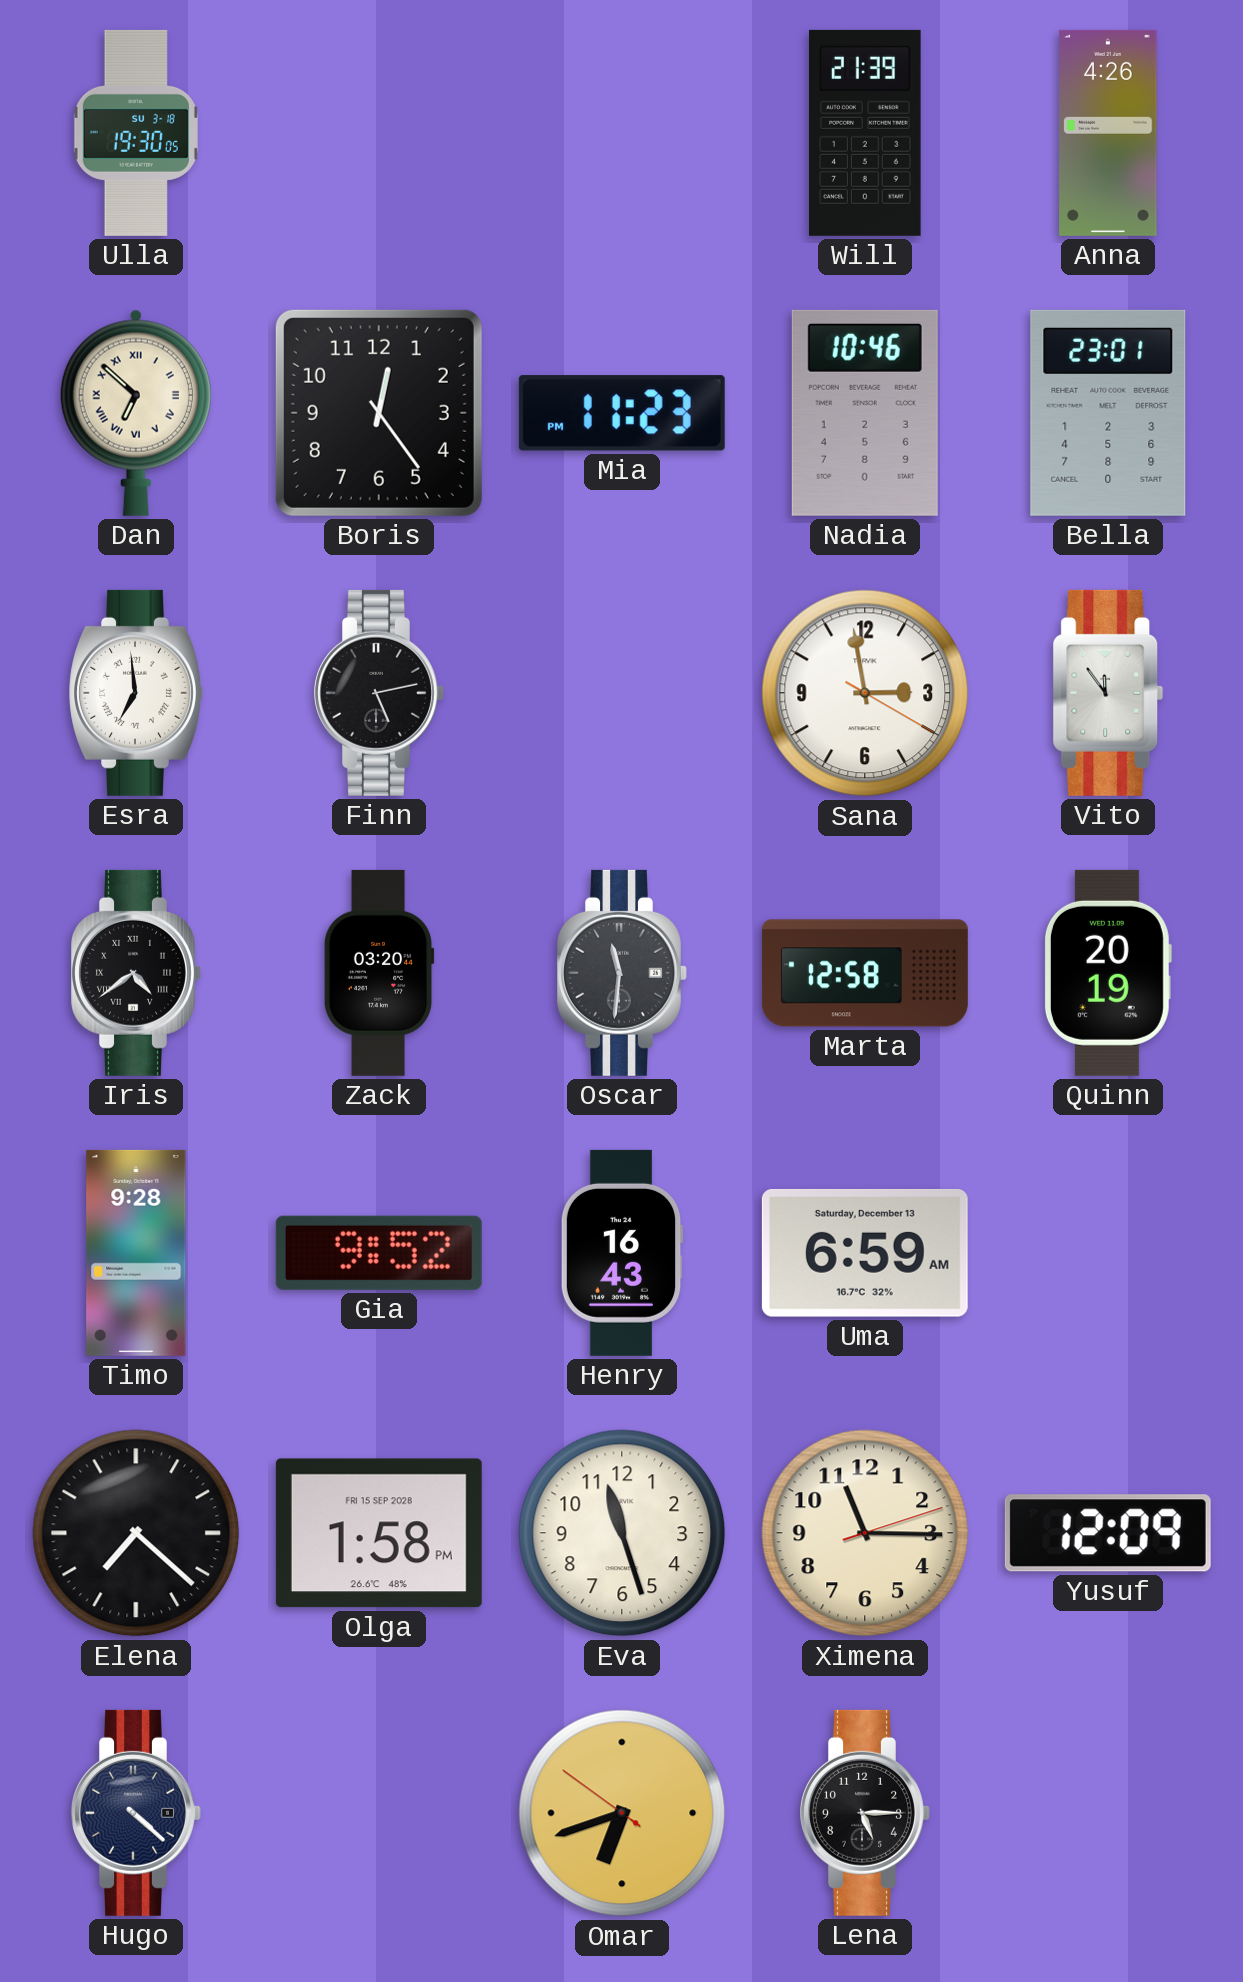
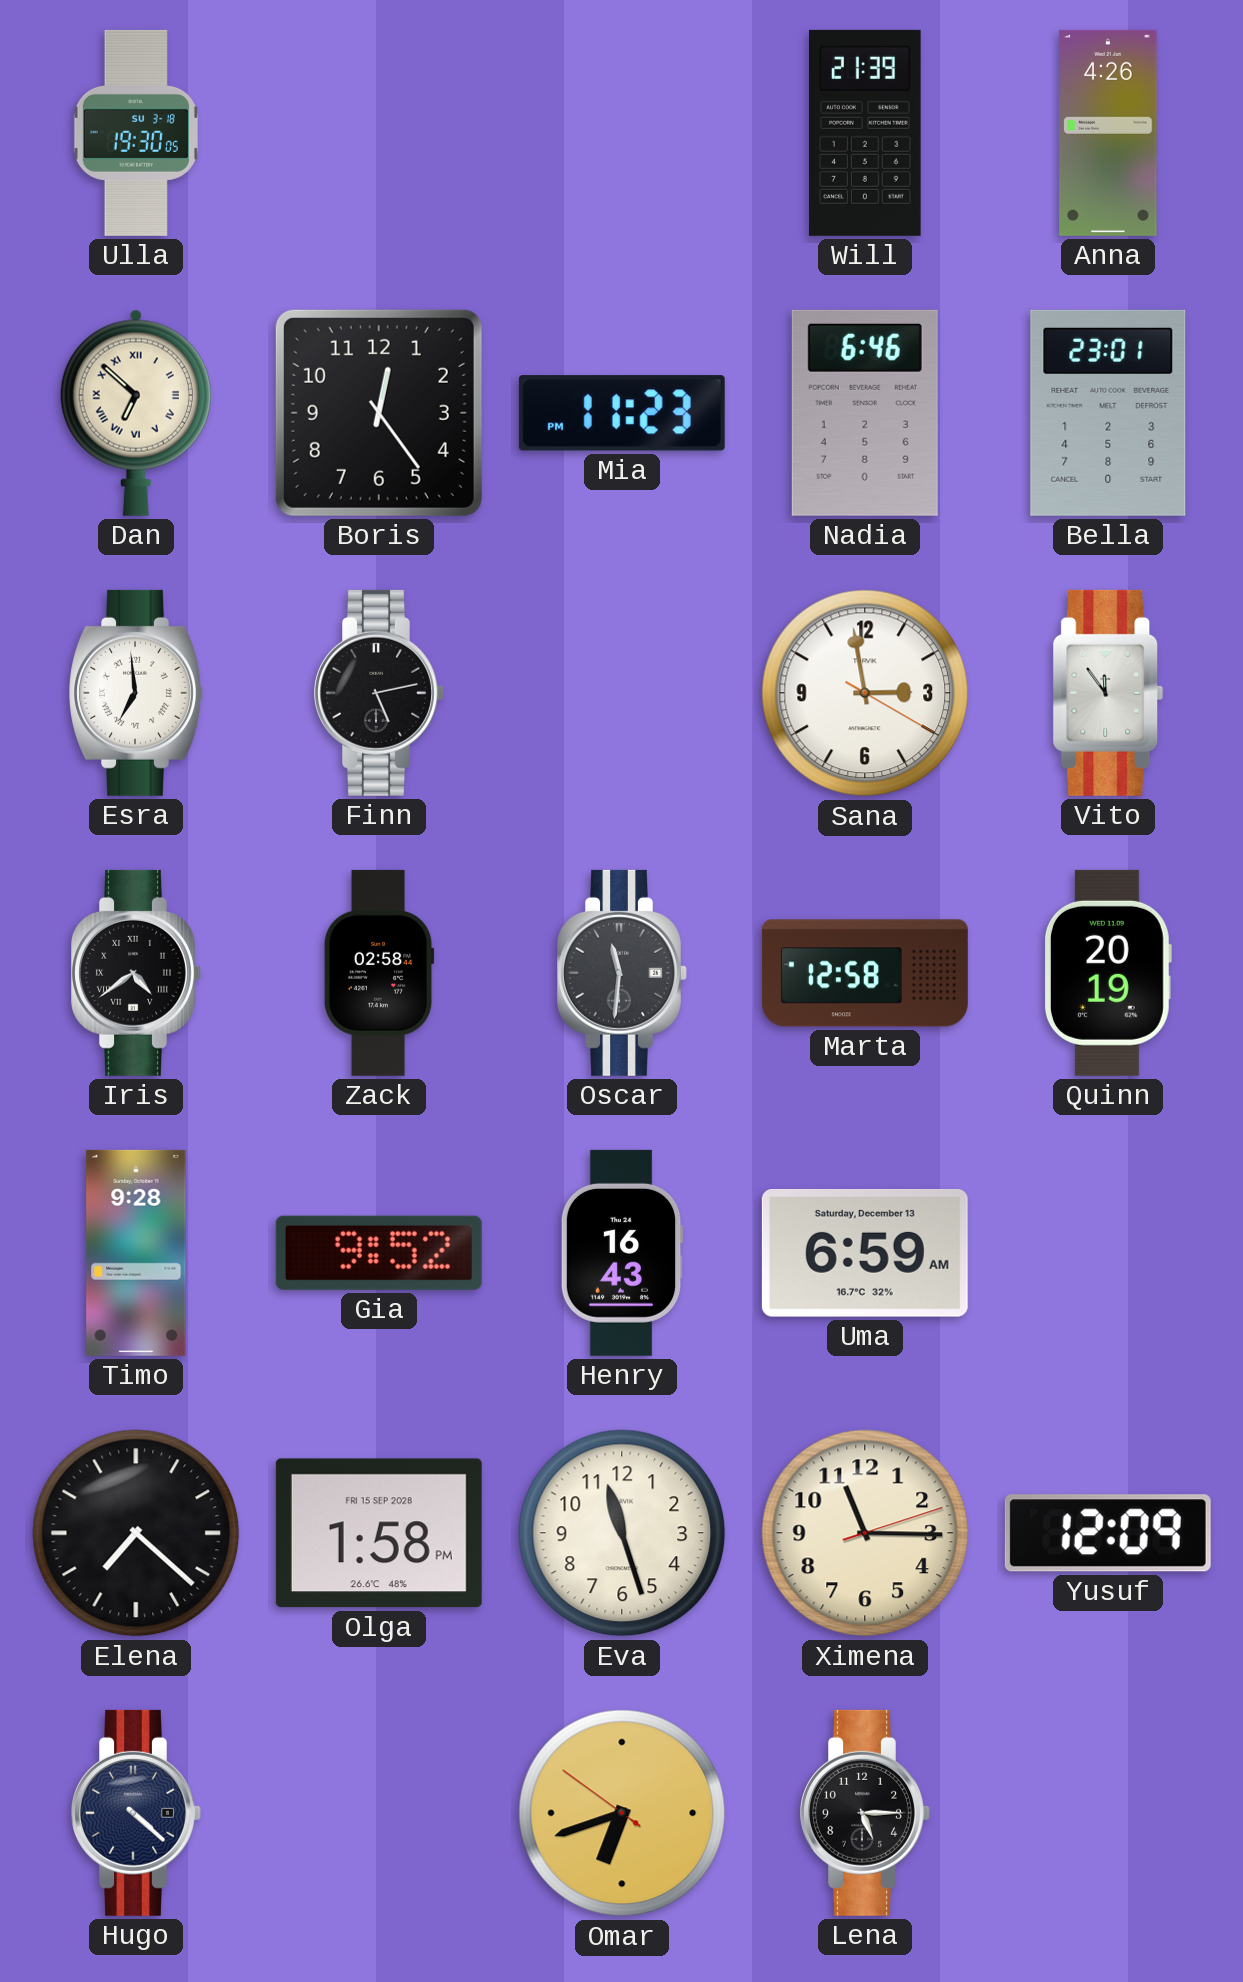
Nadia: 10:46 -> 6:46 (865, 413)
Zack: 03:20 -> 02:58 (379, 973)
